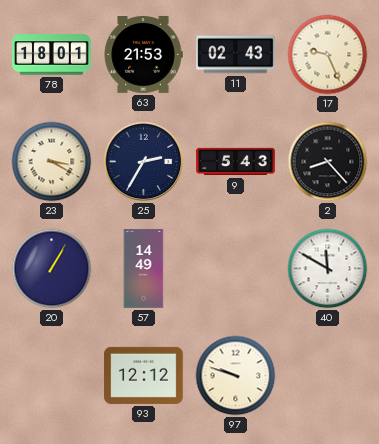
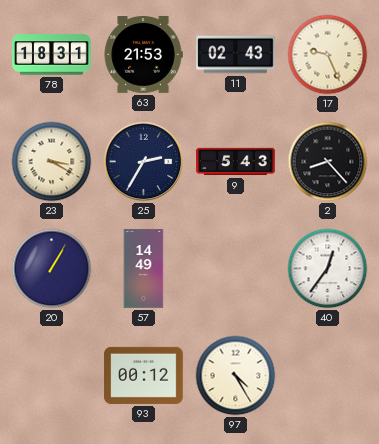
78: 18:01 -> 18:31 (52, 55)
40: 11:50 -> 12:36 (328, 269)
93: 12:12 -> 00:12 (144, 375)
97: 9:48 -> 4:25 (236, 376)
